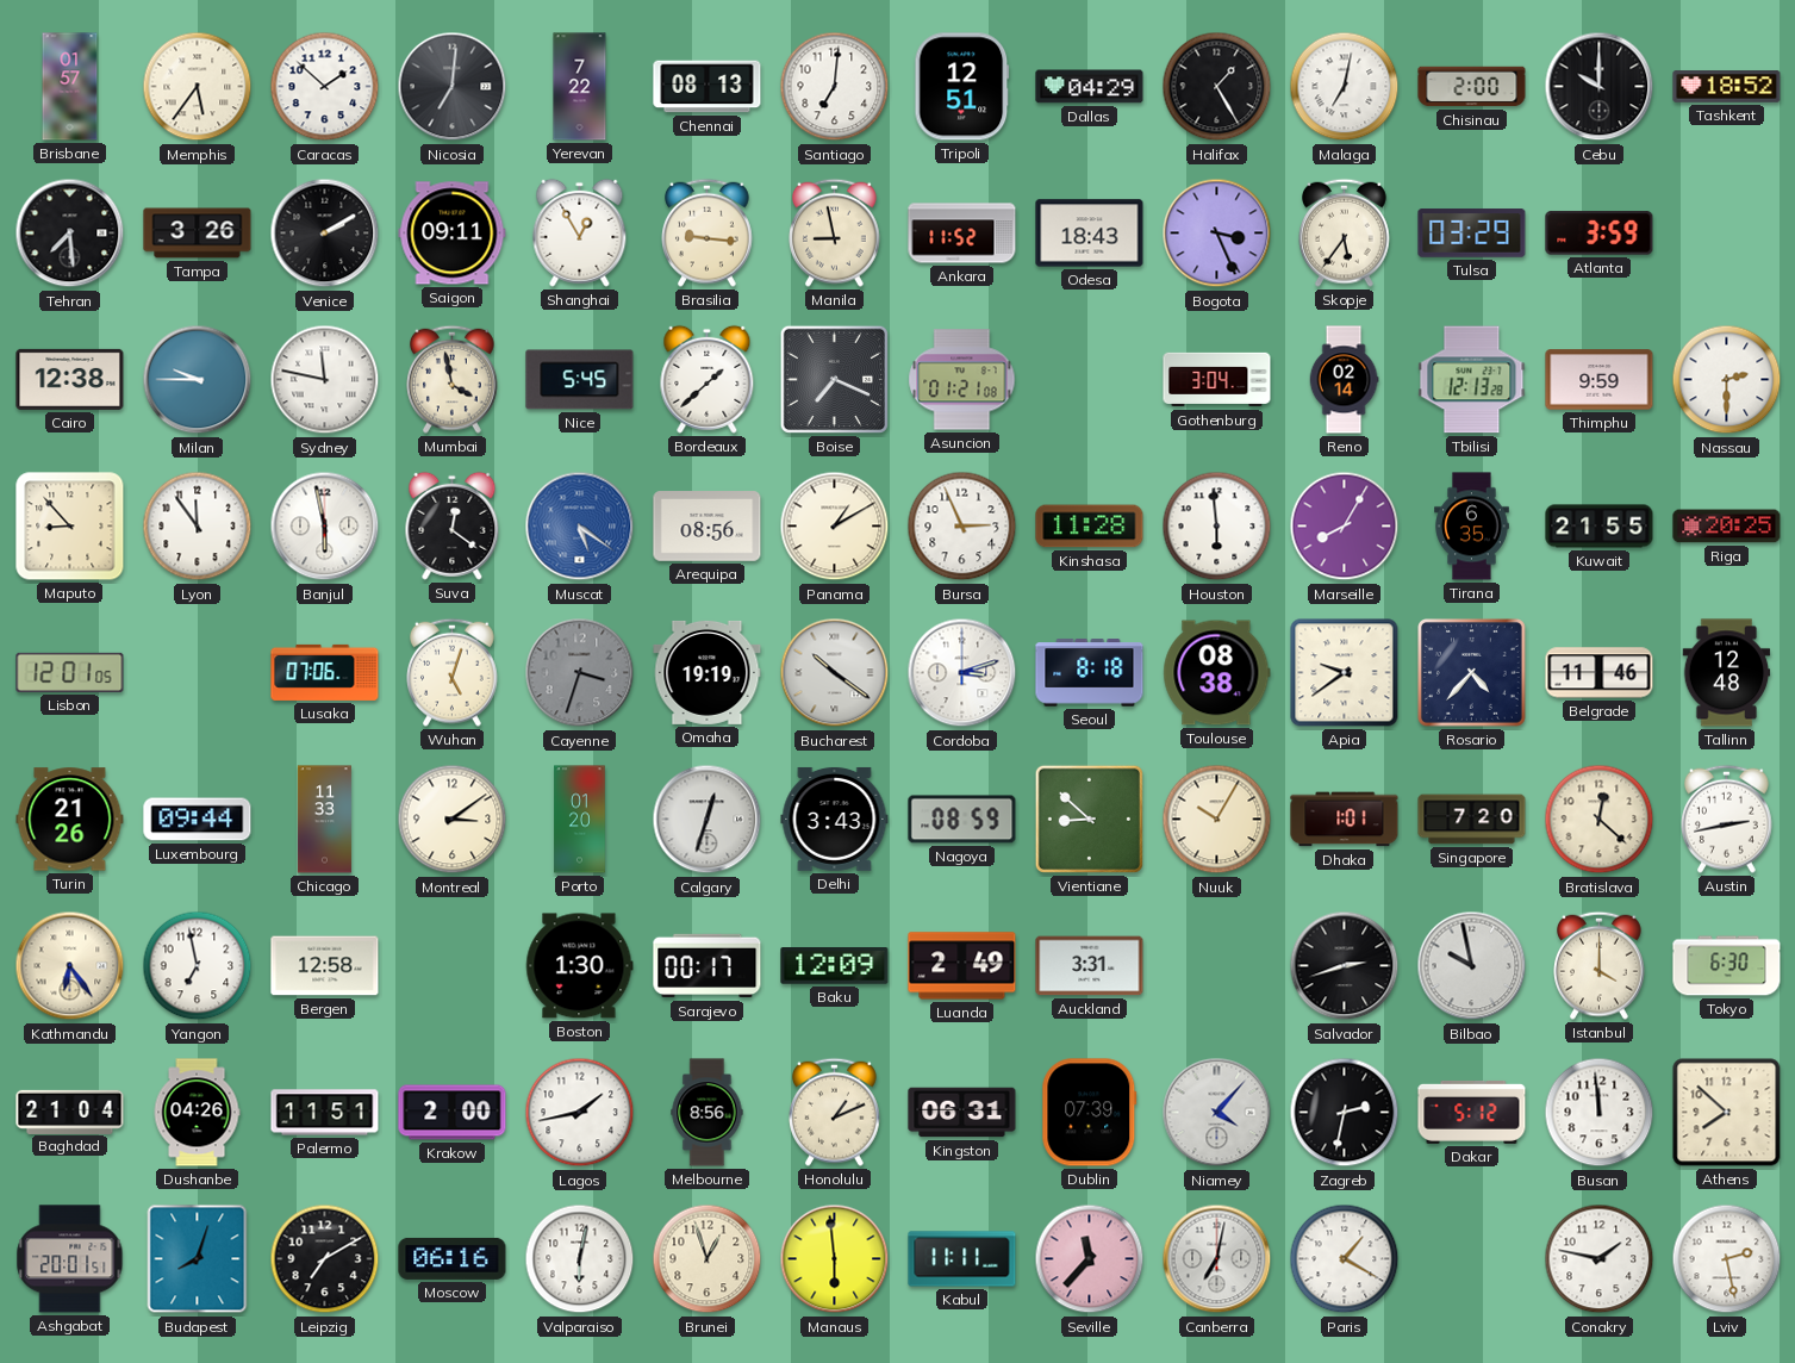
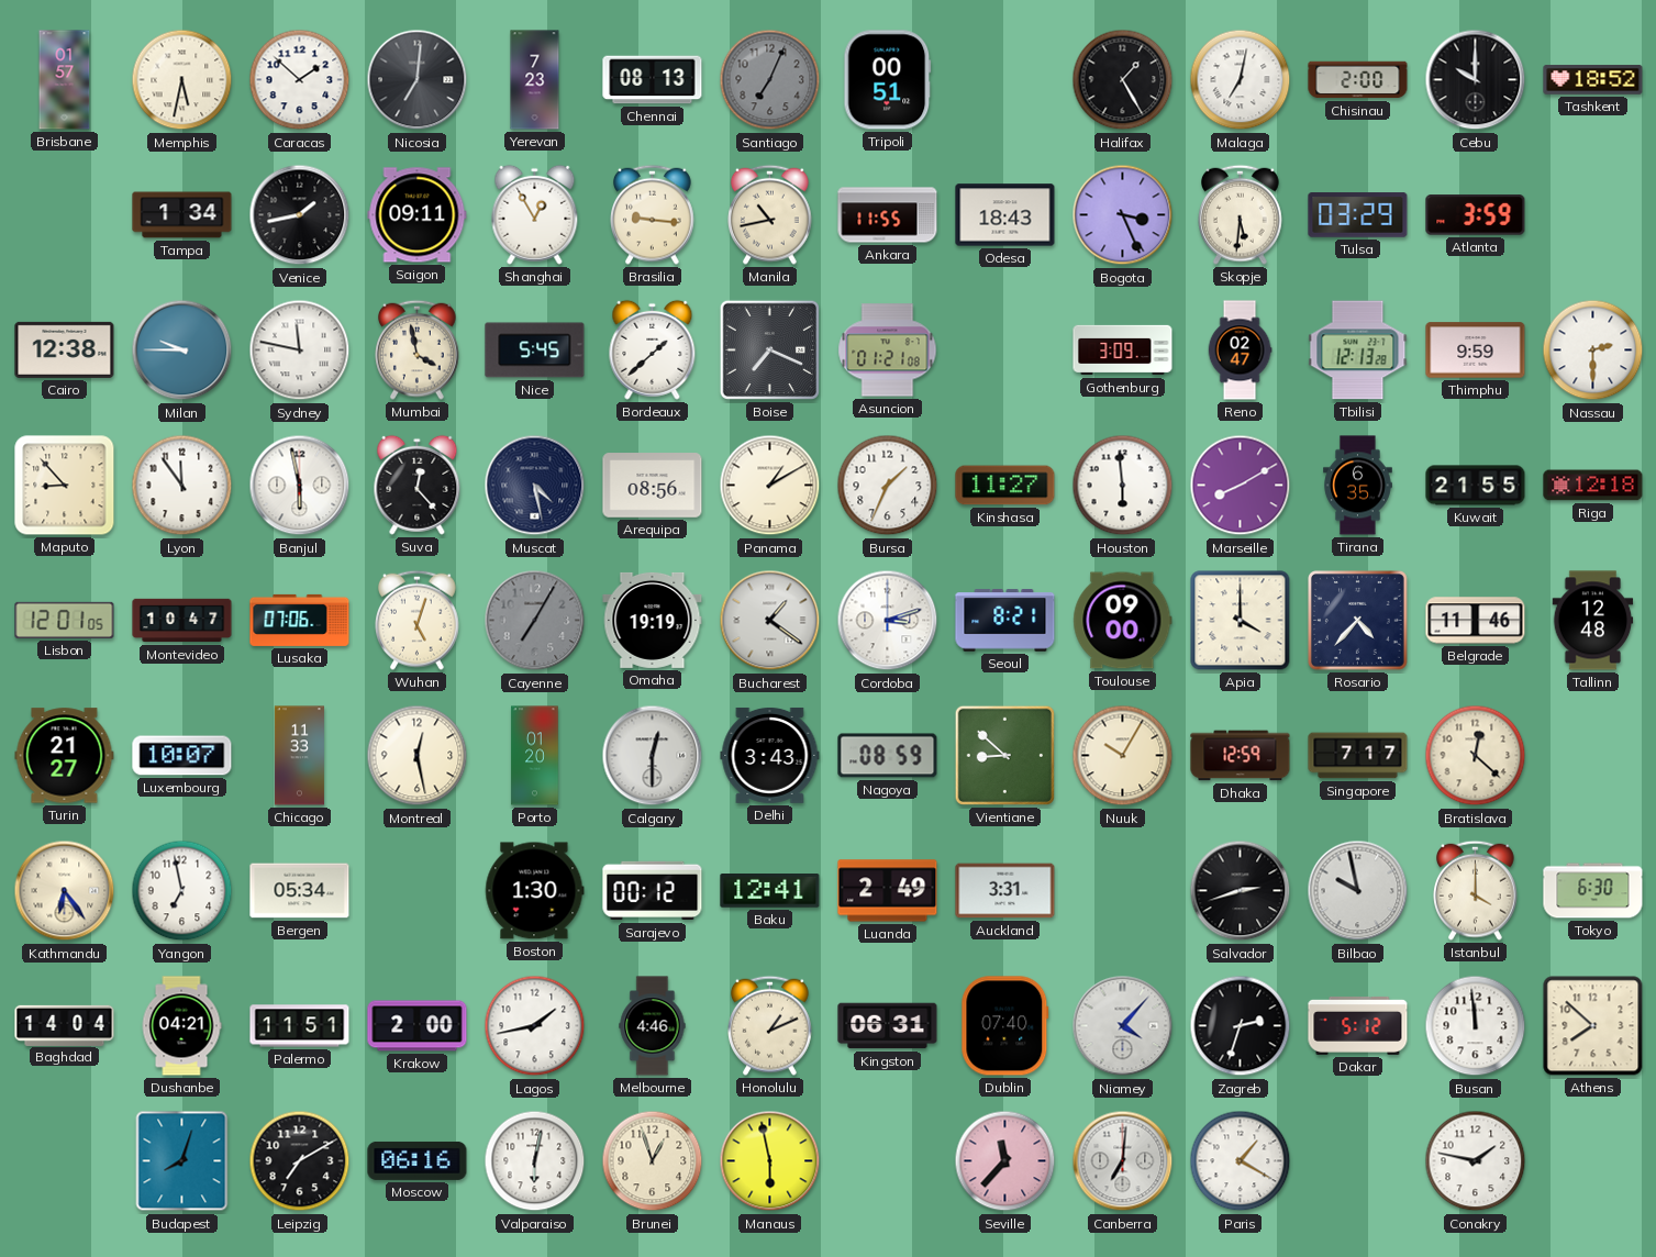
Memphis: 5:36 -> 5:32 (182, 80)
Yerevan: 7:22 -> 7:23 (535, 80)
Santiago: 7:01 -> 7:04 (770, 80)
Santiago dial: white -> grey (770, 80)
Tripoli: 12:51 -> 00:51 (888, 80)
Dallas: 04:29 -> none (1090, 87)
Tehran: 7:29 -> none (70, 234)
Tampa: 3:26 -> 1:34 (182, 215)
Venice: 2:10 -> 1:43 (300, 215)
Manila: 8:58 -> 10:43 (770, 214)
Ankara: 11:52 -> 11:55 (888, 215)
Skopje: 5:36 -> 5:31 (1241, 214)
Gothenburg: 3:04 -> 3:09 (1123, 351)
Reno: 02:14 -> 02:47 (1240, 351)
Suva: 12:21 -> 12:23 (418, 485)
Muscat: 5:21 -> 4:28 (535, 486)
Muscat dial: blue -> navy (535, 486)
Bursa: 2:56 -> 1:34 (888, 486)
Kinshasa: 11:28 -> 11:27 (1005, 486)
Marseille: 8:05 -> 8:10 (1241, 486)
Riga: 20:25 -> 12:18 (1593, 486)
Montevideo: none -> 10:47 (182, 621)
Cayenne: 3:33 -> 7:05 (535, 621)
Bucharest: 10:21 -> 1:21 (770, 621)
Seoul: 8:18 -> 8:21 (1005, 621)
Toulouse: 08:38 -> 09:00 (1123, 621)
Apia: 9:39 -> 4:00 (1241, 621)
Turin: 21:26 -> 21:27 (65, 756)
Luxembourg: 09:44 -> 10:07 (182, 756)
Montreal: 3:09 -> 12:28 (418, 756)
Calgary: 12:33 -> 12:30 (653, 756)
Dhaka: 1:01 -> 12:59 (1241, 756)
Singapore: 7:20 -> 7:17 (1358, 756)
Austin: 2:43 -> none (1727, 819)
Bergen: 12:58 -> 05:34 (300, 891)
Sarajevo: 00:17 -> 00:12 (653, 891)
Baku: 12:09 -> 12:41 (770, 891)
Baghdad: 21:04 -> 14:04 (65, 1025)
Dushanbe: 04:26 -> 04:21 (181, 1026)
Melbourne: 8:56 -> 4:46 (653, 1026)
Dublin: 07:39 -> 07:40 (1005, 1026)
Zagreb: 2:32 -> 2:33 (1241, 1026)
Ashgabat: 20:01 -> none (70, 1259)
Manaus: 5:59 -> 5:58 (770, 1161)
Kabul: 11:11 -> none (962, 1259)
Canberra: 7:02 -> 7:01 (1123, 1161)
Lviv: 2:28 -> none (1727, 1259)
